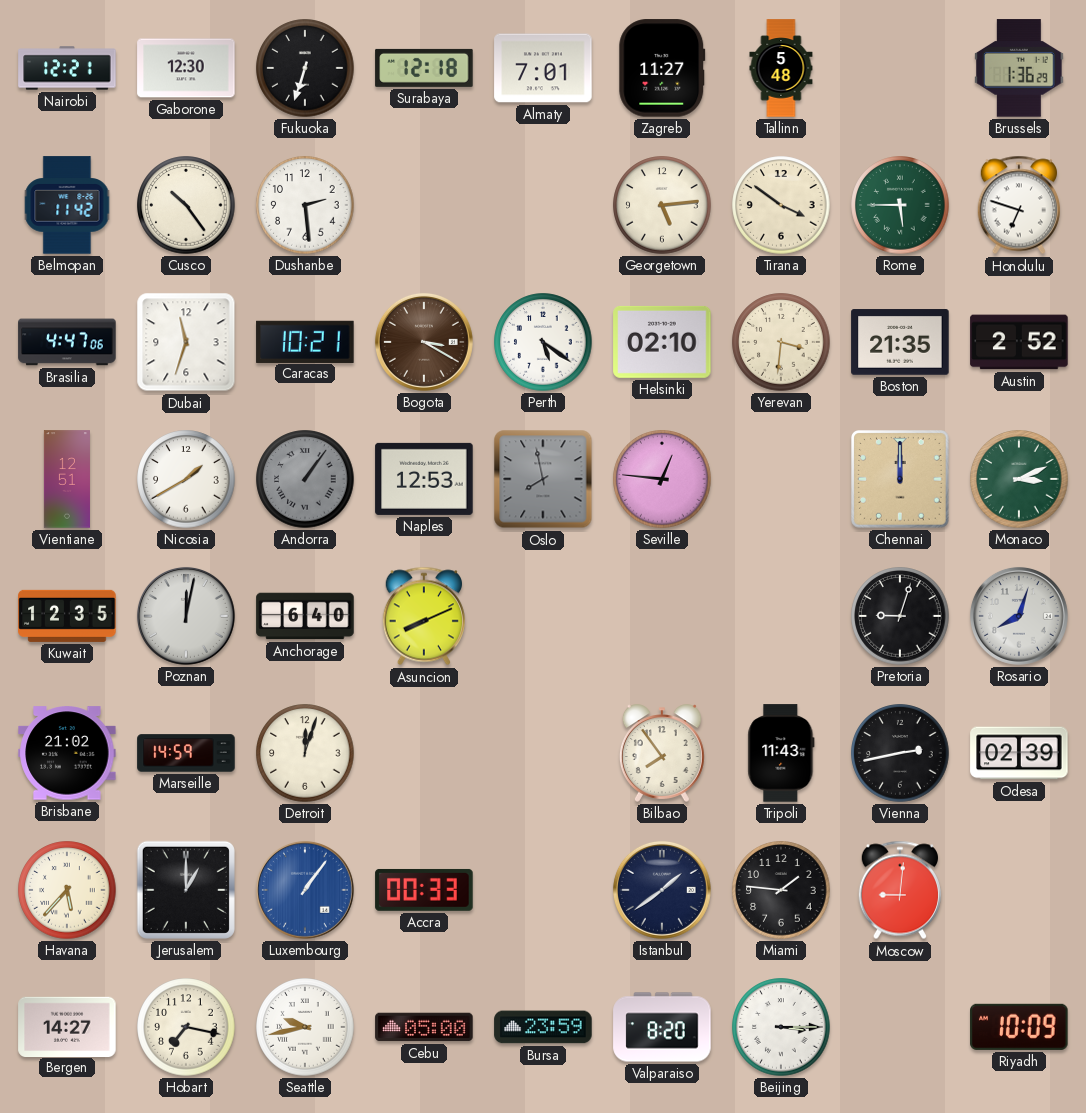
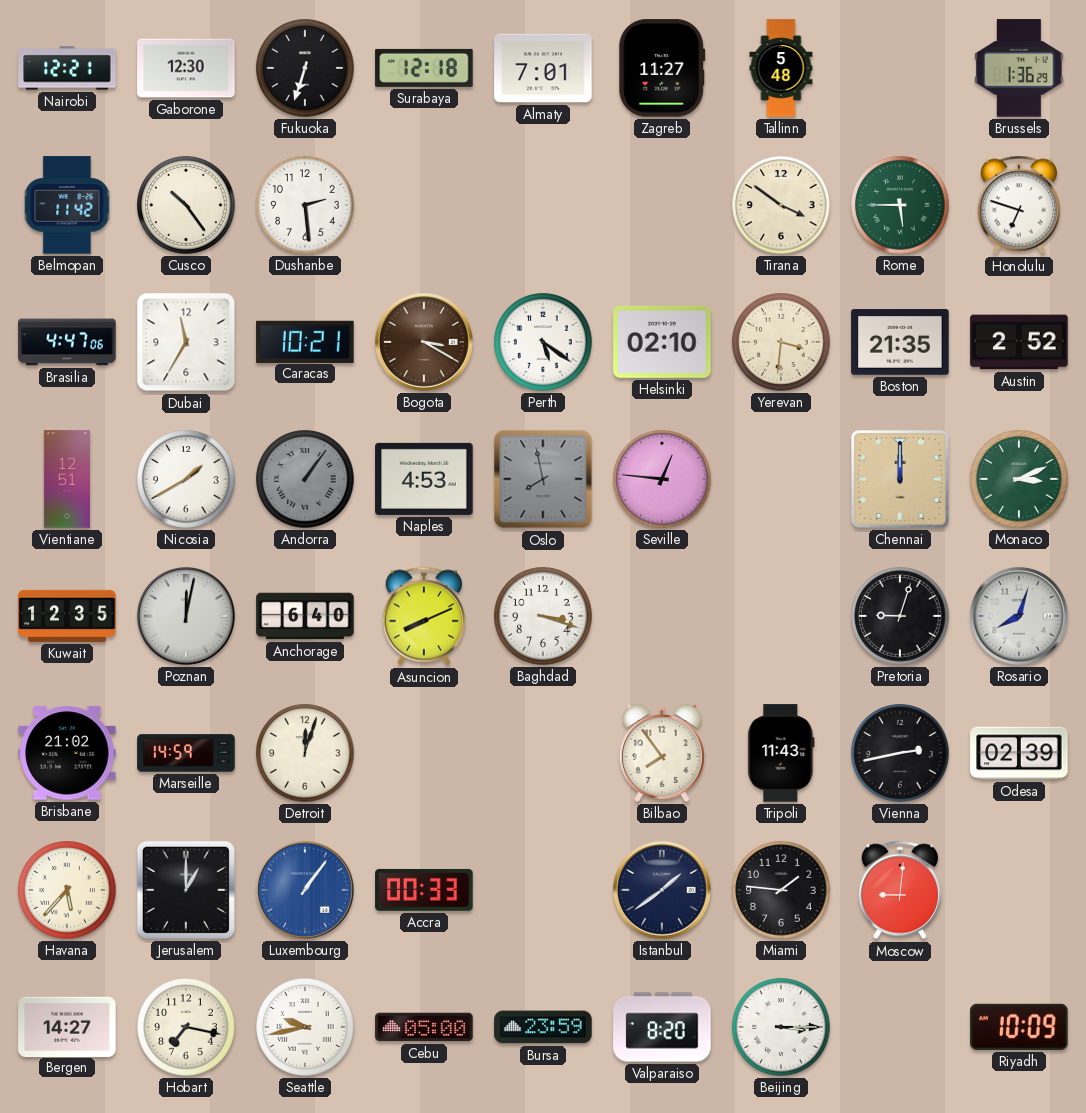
Georgetown: 5:14 -> none (662, 205)
Dubai: 11:33 -> 11:35 (186, 342)
Naples: 12:53 -> 4:53 (424, 479)
Baghdad: none -> 3:18 (543, 616)
